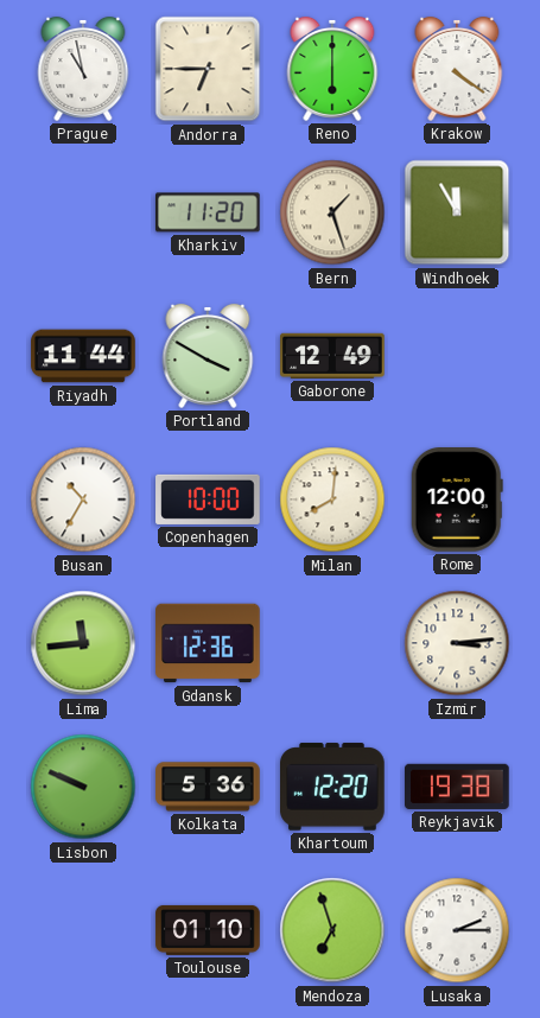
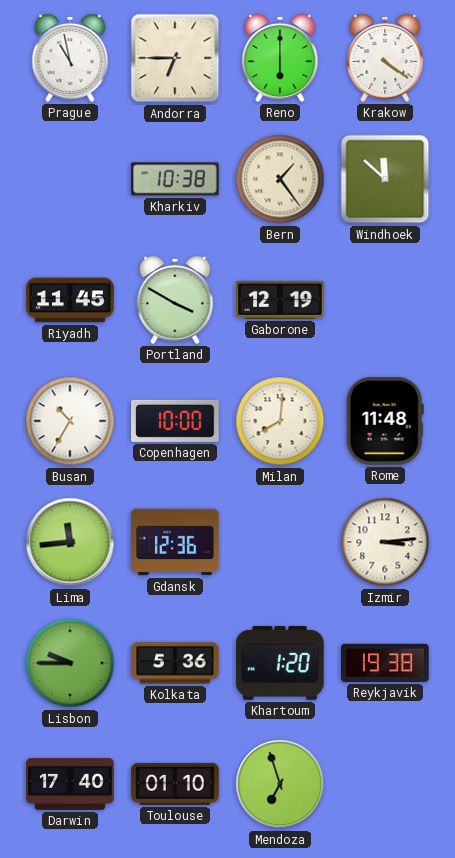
Kharkiv: 11:20 -> 10:38 (176, 179)
Bern: 1:27 -> 1:24 (280, 179)
Windhoek: 11:55 -> 11:52 (385, 179)
Riyadh: 11:44 -> 11:45 (70, 300)
Gaborone: 12:49 -> 12:19 (280, 300)
Rome: 12:00 -> 11:48 (385, 422)
Lisbon: 9:49 -> 9:45 (70, 663)
Khartoum: 12:20 -> 1:20 (280, 663)
Darwin: none -> 17:40 (70, 785)
Lusaka: 2:15 -> none (457, 930)
